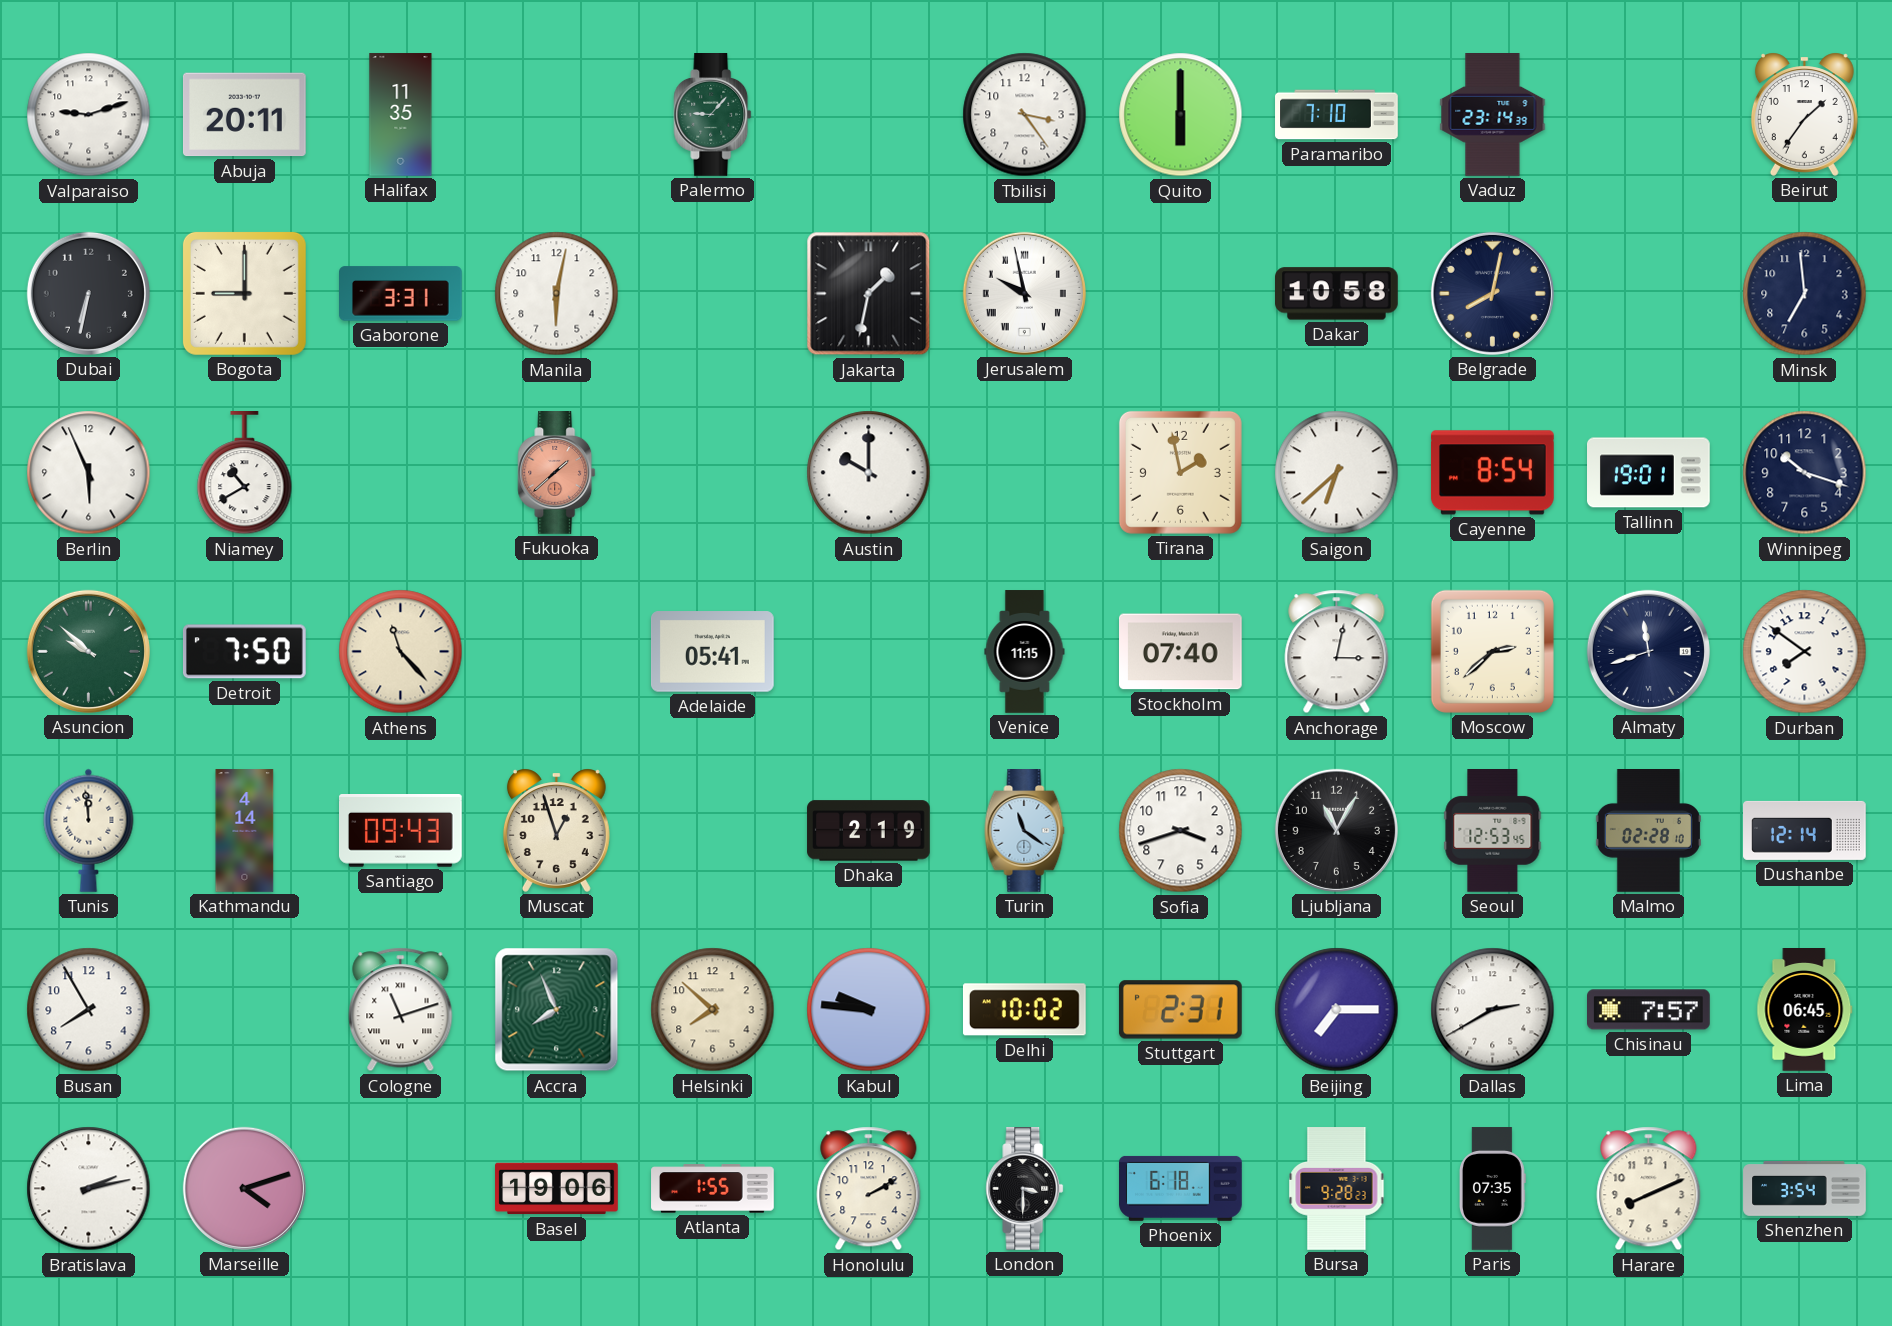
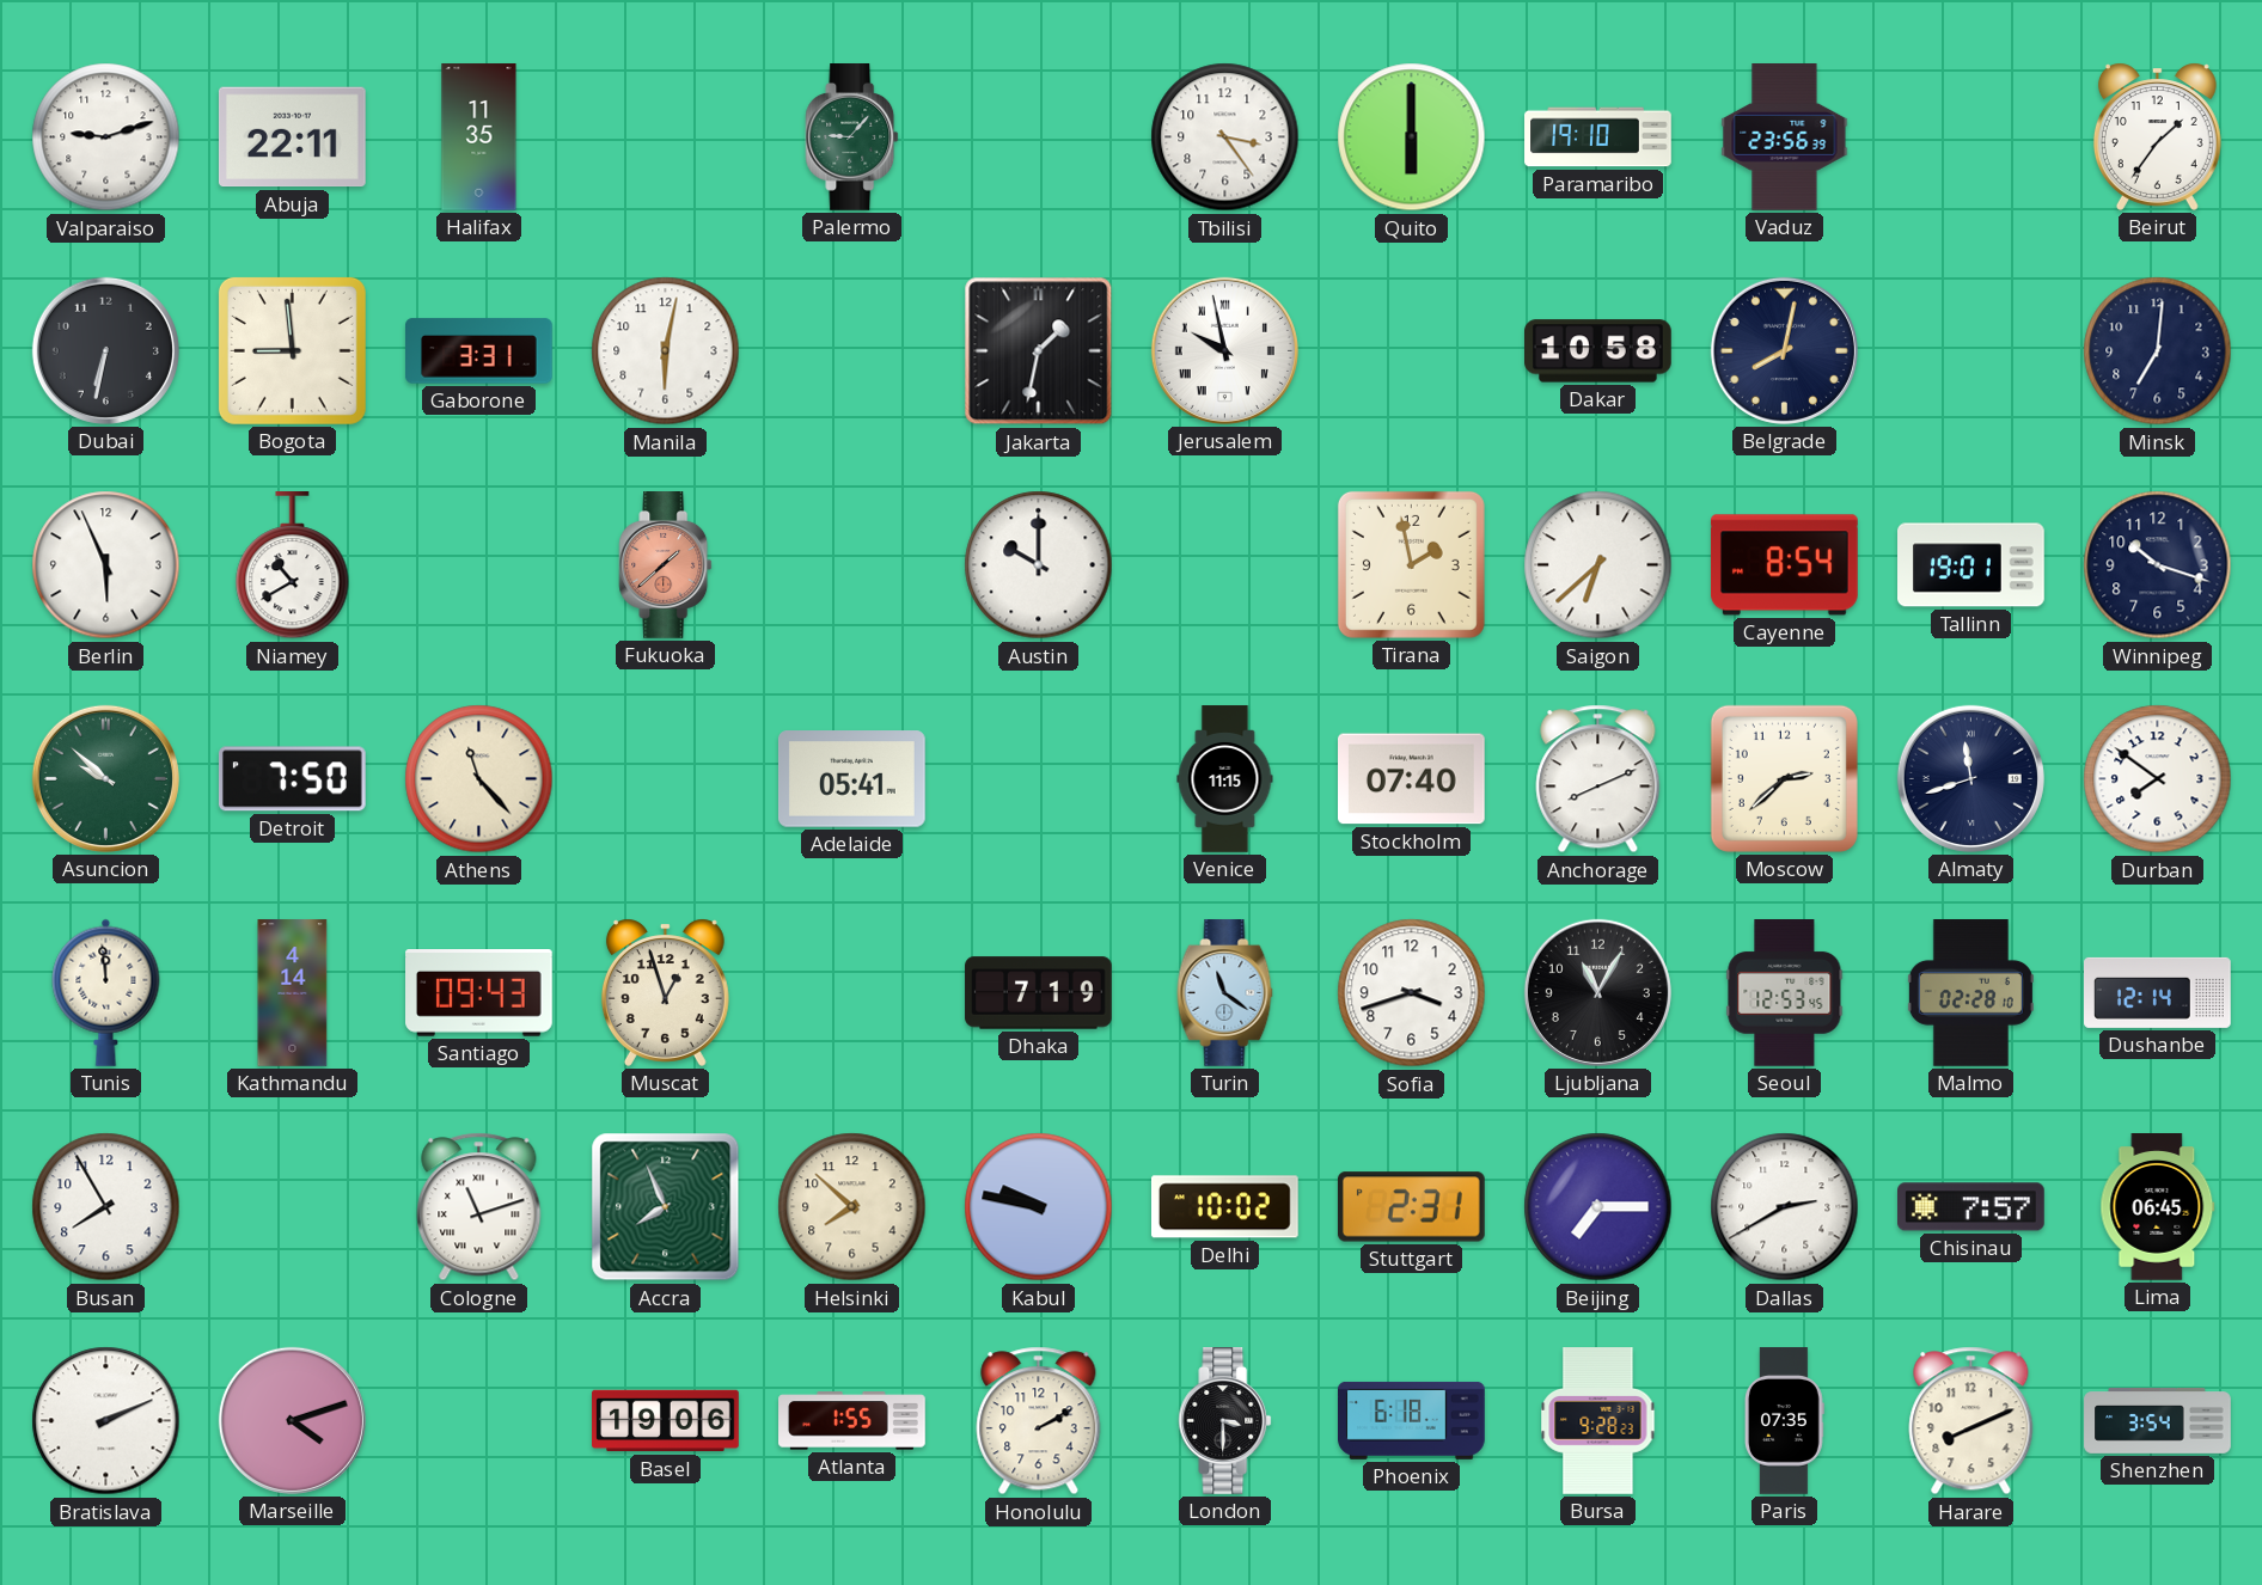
Abuja: 20:11 -> 22:11 (292, 137)
Paramaribo: 7:10 -> 19:10 (1598, 137)
Vaduz: 23:14 -> 23:56 (1785, 137)
Bogota: 9:00 -> 8:59 (292, 350)
Minsk: 6:59 -> 7:01 (2158, 351)
Anchorage: 3:02 -> 8:11 (1598, 779)
Dhaka: 2:19 -> 7:19 (1039, 993)
Kabul: 9:46 -> 9:47 (1039, 1207)
Bratislava: 2:13 -> 2:11 (106, 1421)
